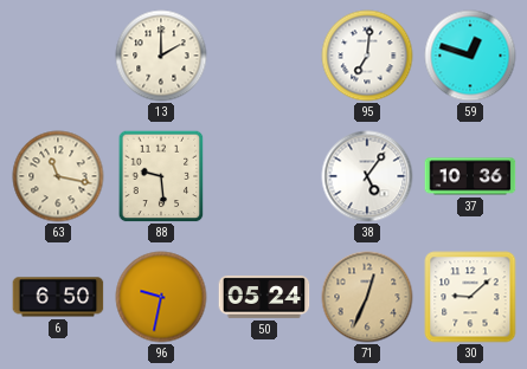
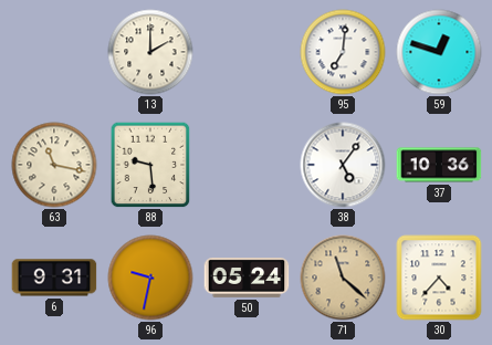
6: 6:50 -> 9:31 (54, 278)
71: 12:34 -> 11:22 (343, 278)
30: 9:08 -> 4:37 (439, 278)
